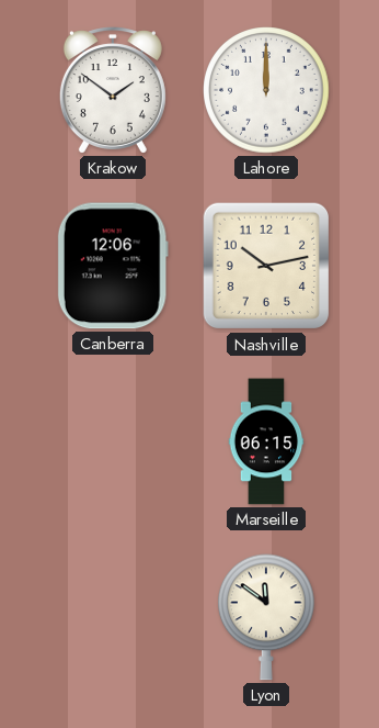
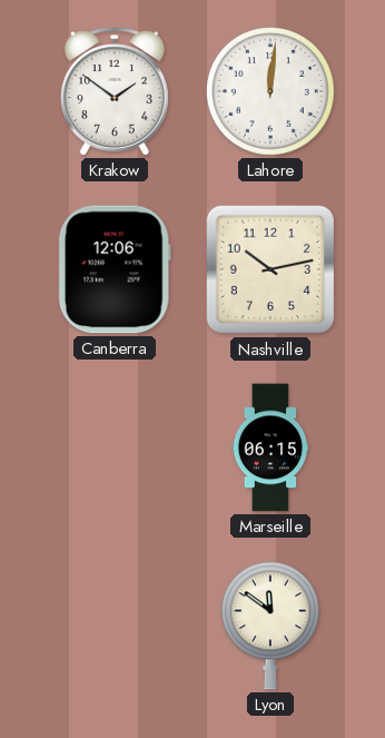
Lahore: 12:00 -> 12:01 (270, 91)
